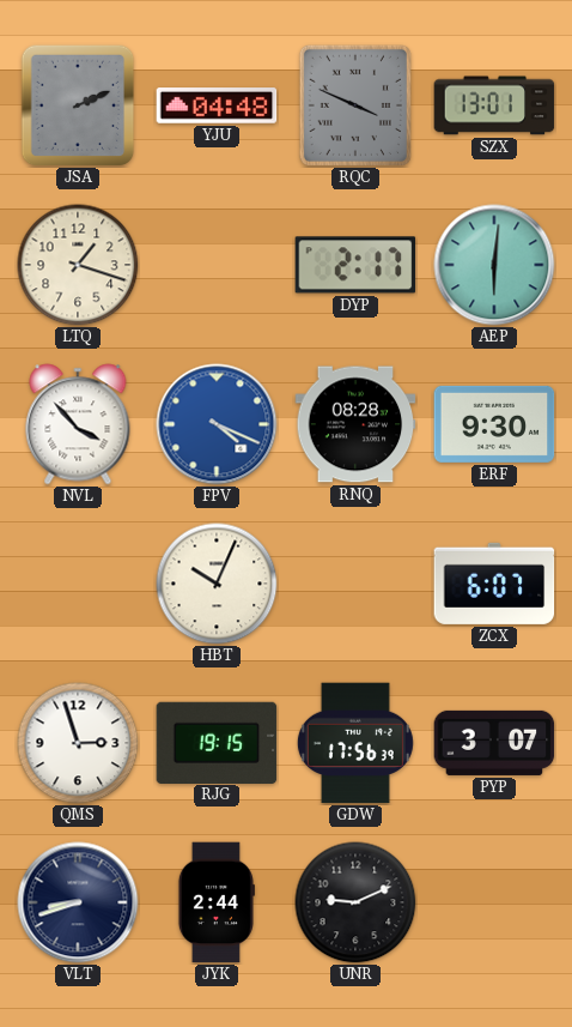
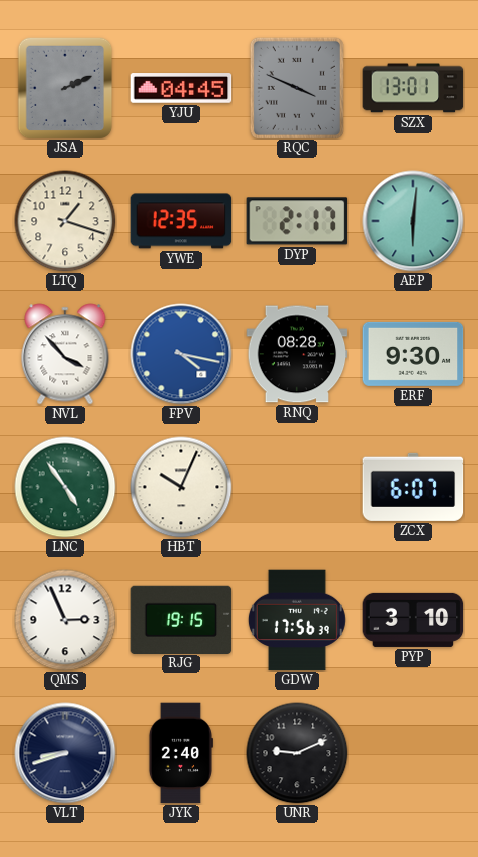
YJU: 04:48 -> 04:45 (181, 88)
YWE: none -> 12:35 (181, 221)
FPV: 4:19 -> 4:17 (181, 354)
LNC: none -> 4:54 (65, 487)
QMS: 2:57 -> 2:56 (65, 620)
PYP: 3:07 -> 3:10 (413, 620)
JYK: 2:44 -> 2:40 (180, 753)
